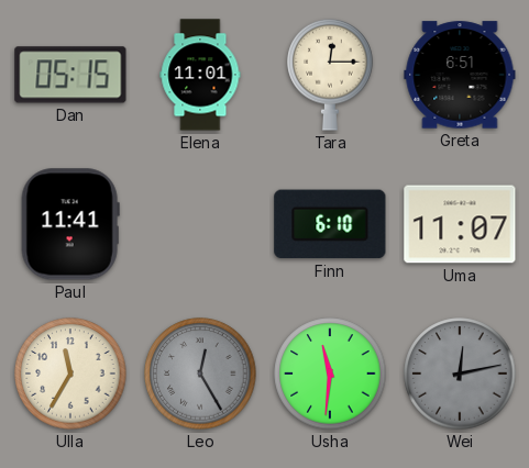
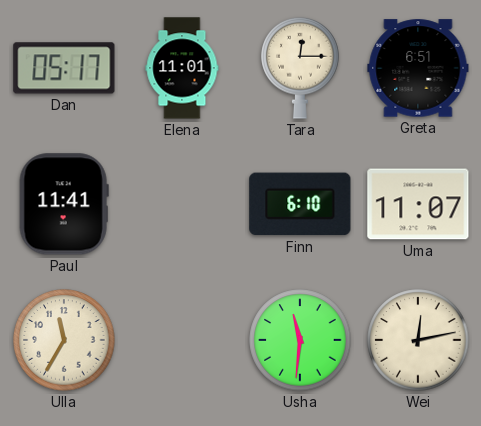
Dan: 05:15 -> 05:17 (64, 68)
Leo: 12:25 -> none (200, 374)
Wei dial: grey -> cream (418, 340)
